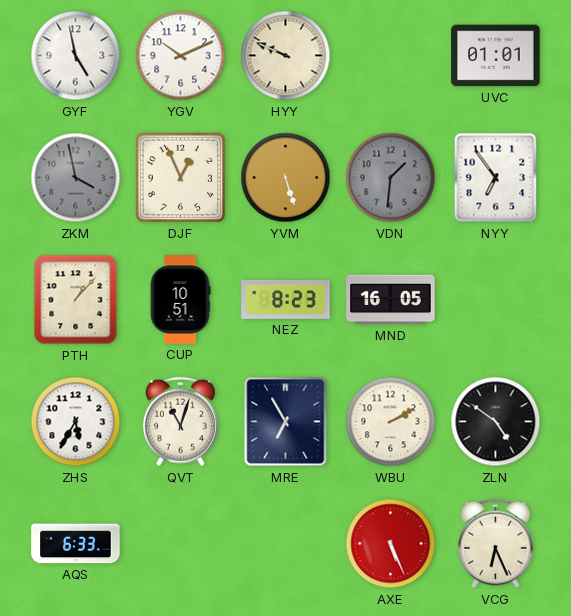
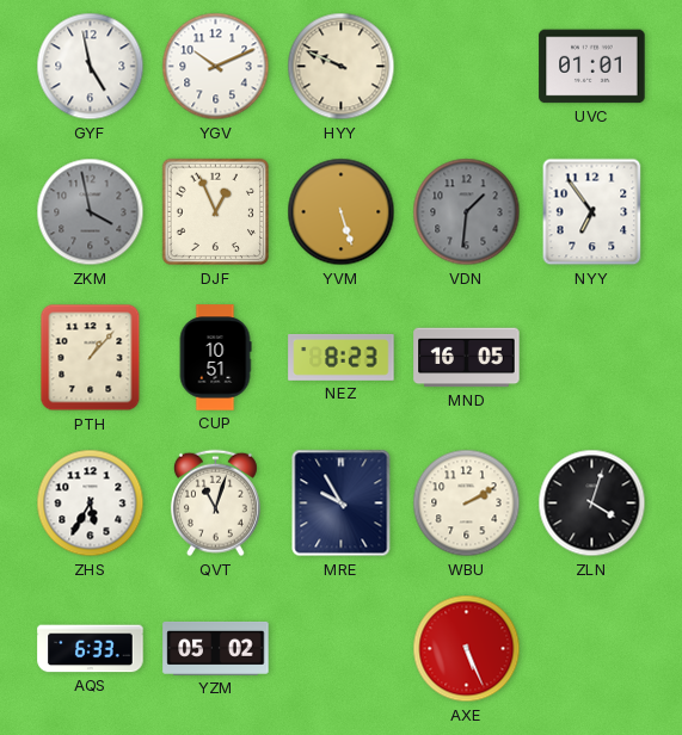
MRE: 6:55 -> 9:55 (342, 504)
ZLN: 4:51 -> 4:03 (592, 504)
YZM: none -> 05:02 (216, 648)
VCG: 6:26 -> none (495, 544)
